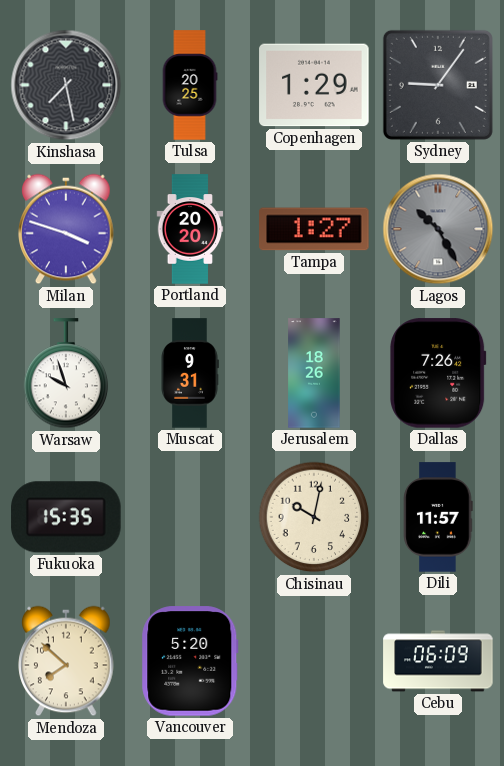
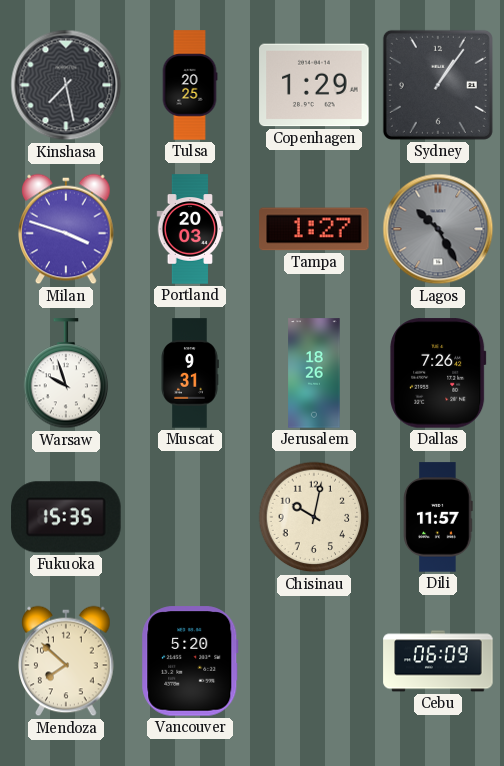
Sydney: 9:06 -> 1:06 (438, 85)
Portland: 20:20 -> 20:03 (190, 229)
